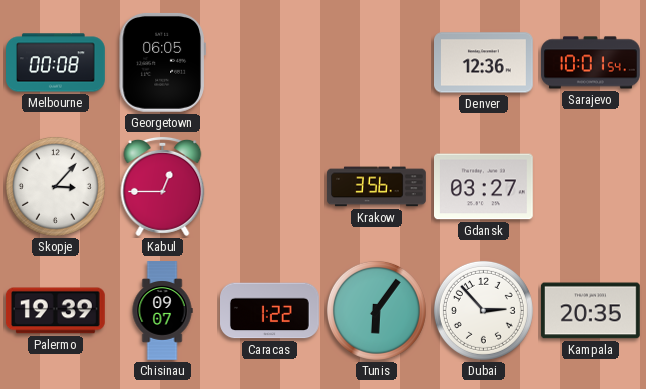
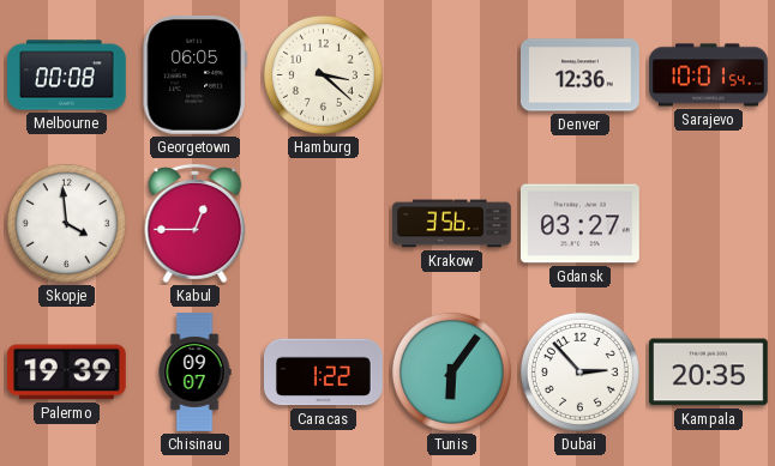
Hamburg: none -> 3:22 (323, 74)
Skopje: 3:07 -> 3:59 (66, 223)
